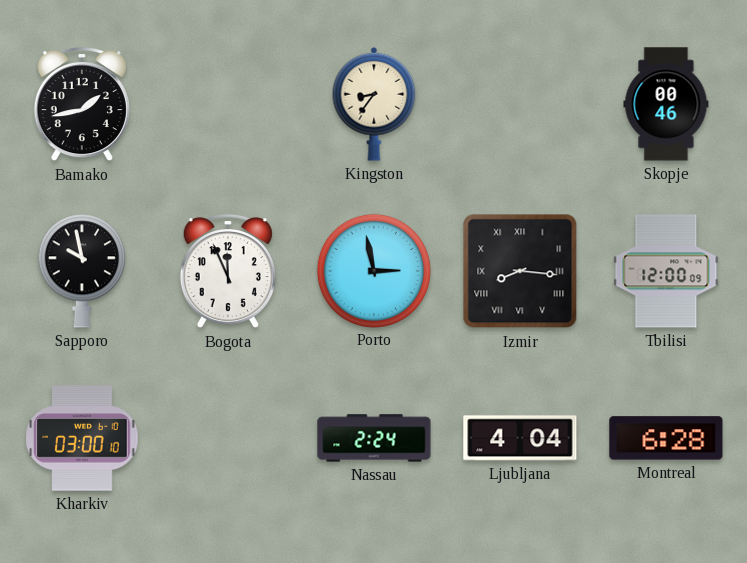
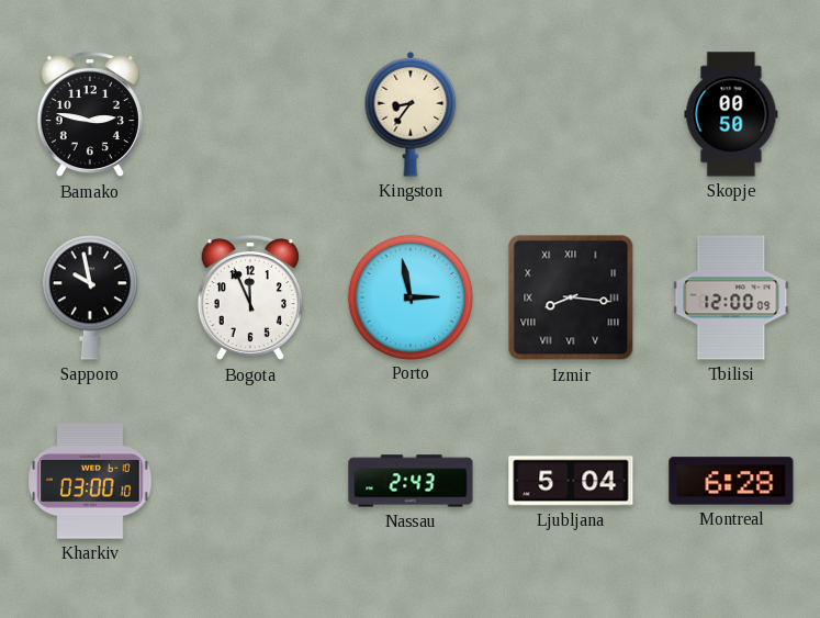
Bamako: 1:43 -> 2:47 (90, 114)
Skopje: 00:46 -> 00:50 (731, 114)
Nassau: 2:24 -> 2:43 (411, 481)
Ljubljana: 4:04 -> 5:04 (571, 481)
